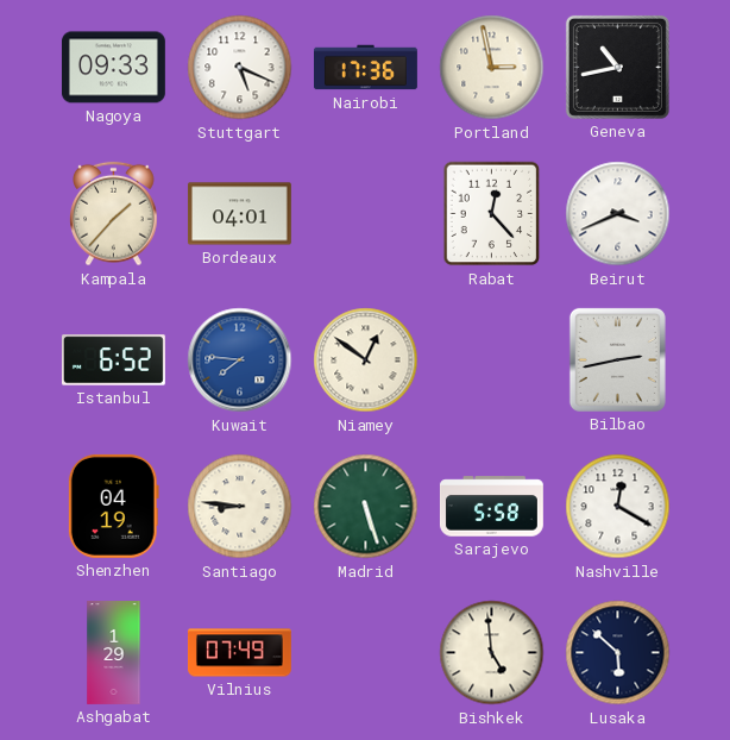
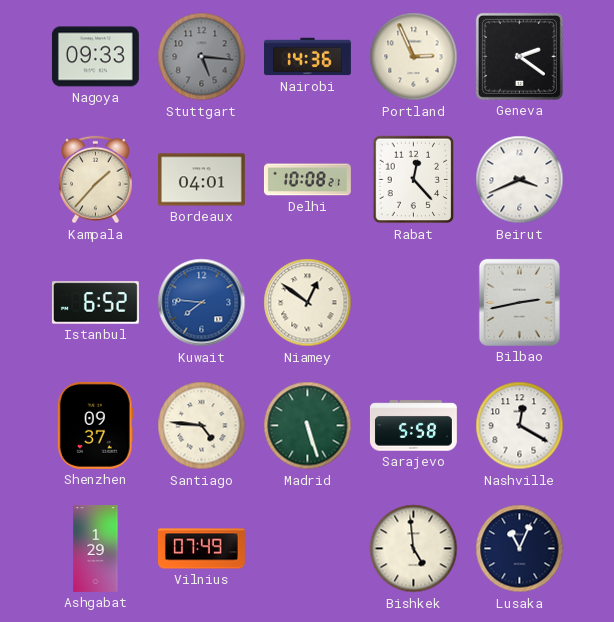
Stuttgart: 5:19 -> 5:16 (202, 57)
Stuttgart dial: white -> grey (202, 57)
Nairobi: 17:36 -> 14:36 (308, 57)
Portland: 2:58 -> 2:56 (414, 57)
Geneva: 10:43 -> 2:21 (519, 56)
Delhi: none -> 10:08 (307, 180)
Shenzhen: 04:19 -> 09:37 (95, 425)
Santiago: 8:46 -> 4:46 (202, 426)
Lusaka: 5:52 -> 11:04 (520, 549)
